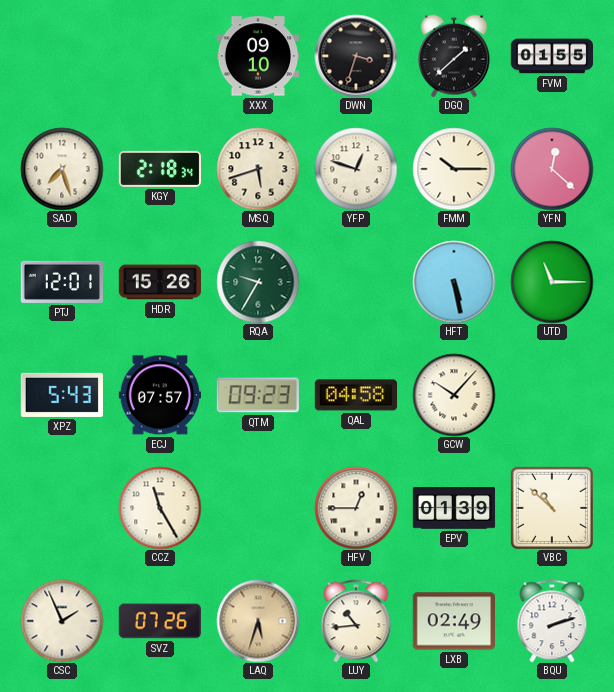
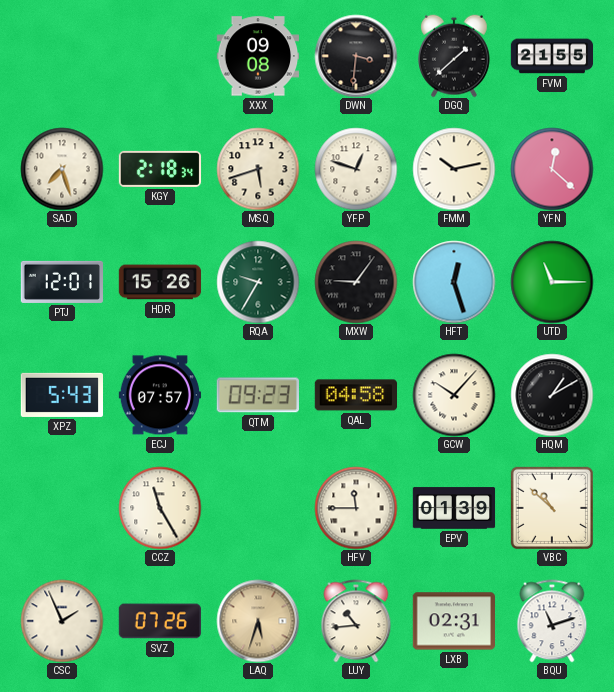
XXX: 09:10 -> 09:08 (258, 56)
DWN: 3:33 -> 3:31 (356, 56)
FVM: 01:55 -> 21:55 (552, 56)
FMM: 10:15 -> 10:13 (454, 169)
MXW: none -> 9:06 (356, 282)
HFT: 5:28 -> 12:27 (454, 282)
HQM: none -> 1:10 (552, 395)
HFV: 12:45 -> 11:45 (356, 508)
LXB: 02:49 -> 02:31 (453, 621)
BQU: 2:12 -> 11:12 (552, 621)
